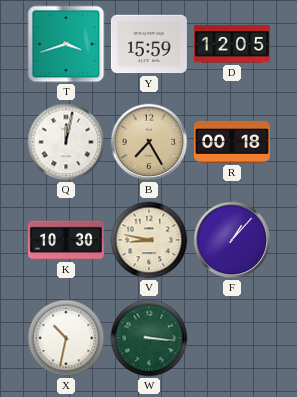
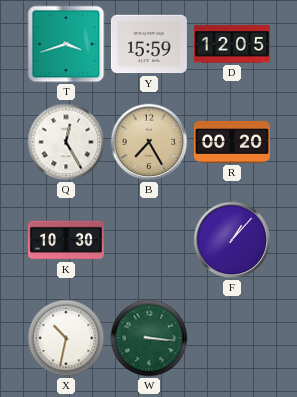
Q: 12:02 -> 12:25 (66, 142)
R: 00:18 -> 00:20 (232, 142)
V: 8:47 -> none (149, 240)
